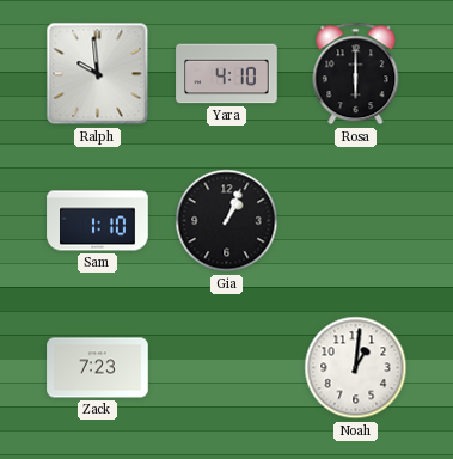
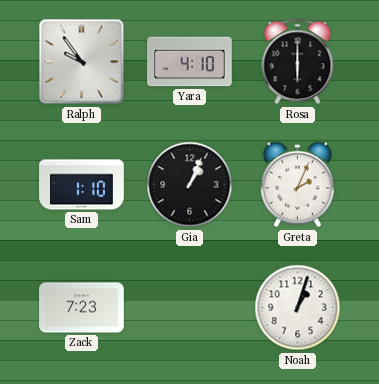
Ralph: 9:59 -> 9:54 (82, 62)
Greta: none -> 2:04 (297, 185)
Noah: 1:01 -> 1:03 (298, 308)
